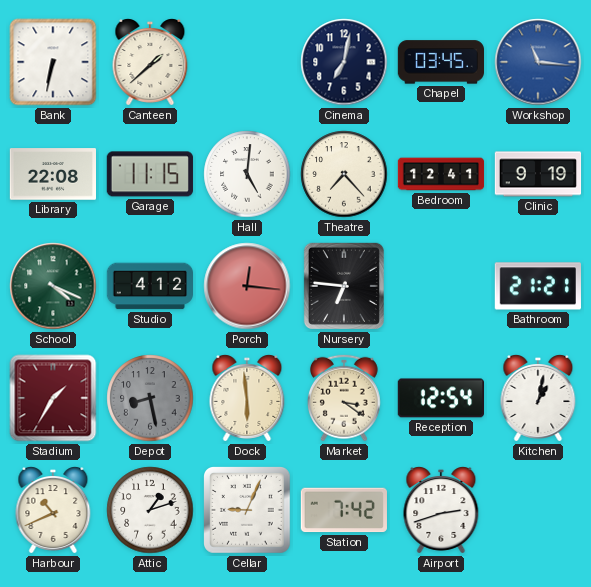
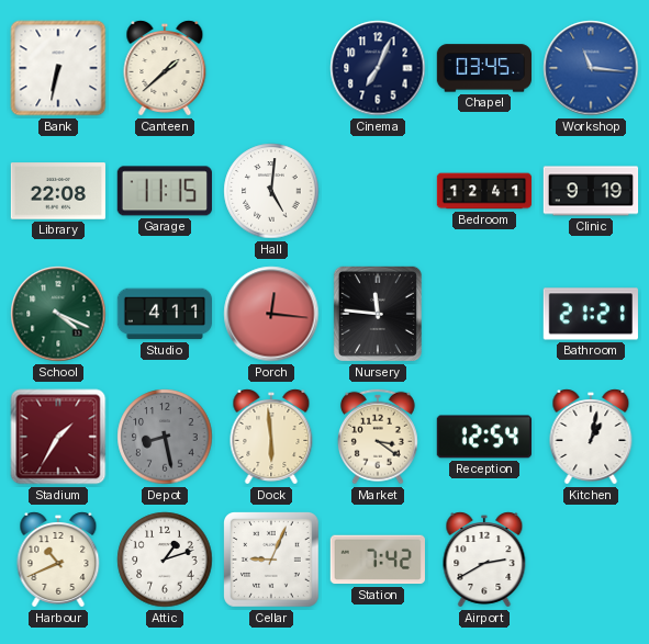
Cinema: 7:02 -> 7:04 (378, 68)
Theatre: 7:23 -> none (344, 174)
Studio: 4:12 -> 4:11 (165, 314)
Nursery: 6:46 -> 11:46 (378, 314)
Airport: 2:42 -> 2:40 (484, 560)
